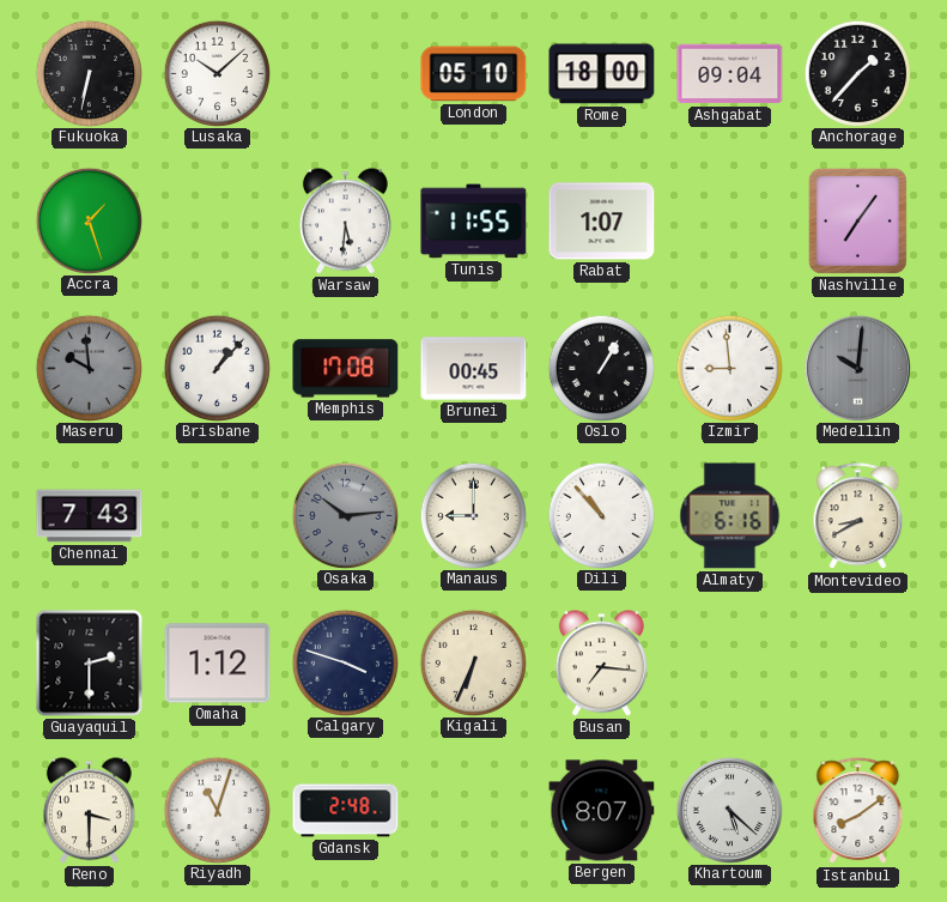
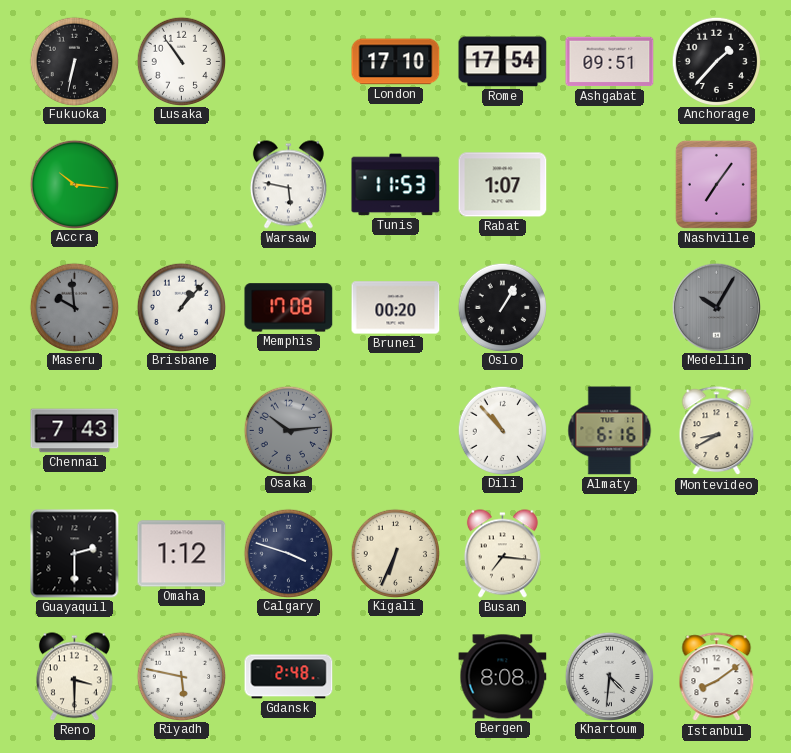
Lusaka: 10:08 -> 10:54 (181, 61)
London: 05:10 -> 17:10 (396, 62)
Rome: 18:00 -> 17:54 (503, 62)
Ashgabat: 09:04 -> 09:51 (610, 62)
Accra: 1:27 -> 10:16 (74, 184)
Warsaw: 5:31 -> 5:47 (288, 185)
Tunis: 11:55 -> 11:53 (396, 185)
Brunei: 00:45 -> 00:20 (396, 308)
Izmir: 8:59 -> none (729, 368)
Medellin: 10:01 -> 10:05 (716, 307)
Manaus: 9:00 -> none (473, 515)
Riyadh: 11:03 -> 5:47 (181, 676)
Bergen: 8:07 -> 8:08 (503, 677)
Khartoum: 5:22 -> 4:31 (609, 676)
